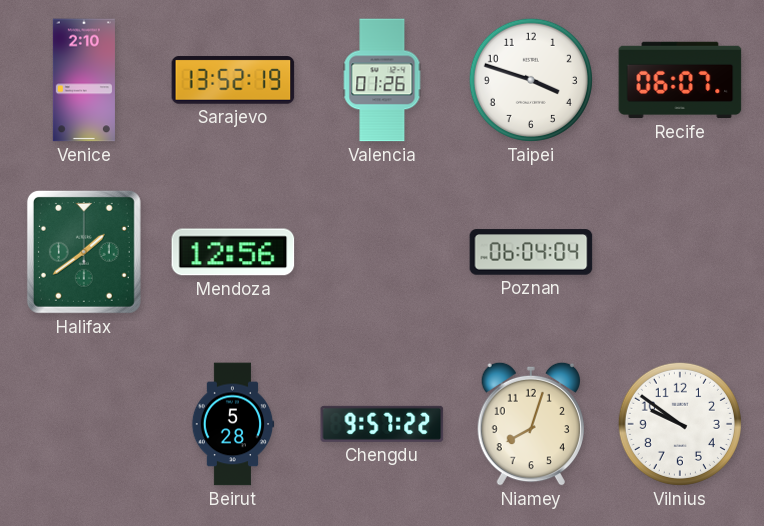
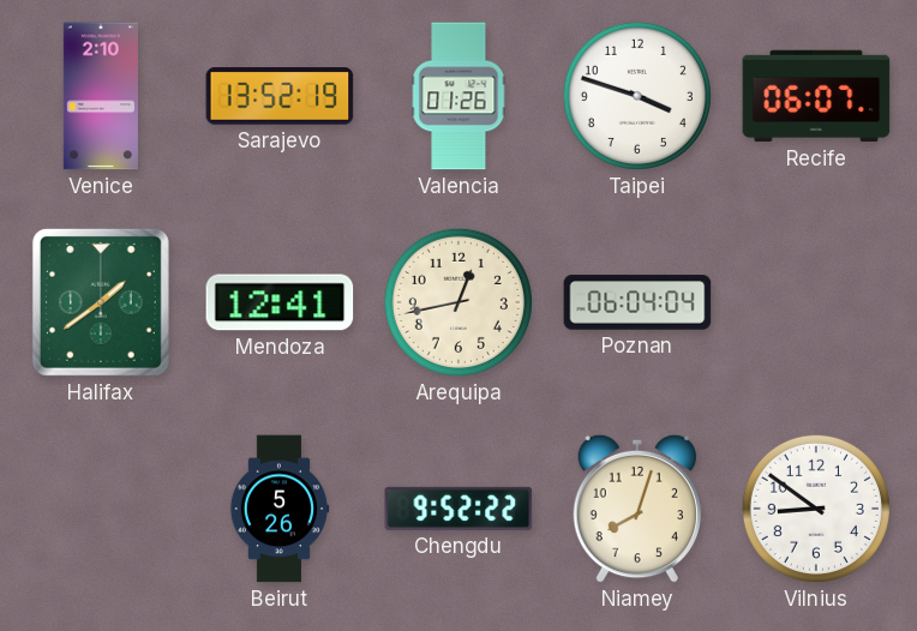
Mendoza: 12:56 -> 12:41 (280, 302)
Arequipa: none -> 12:43 (458, 302)
Beirut: 5:28 -> 5:26 (280, 509)
Chengdu: 9:57 -> 9:52 (458, 509)
Vilnius: 9:51 -> 8:51 (816, 509)
